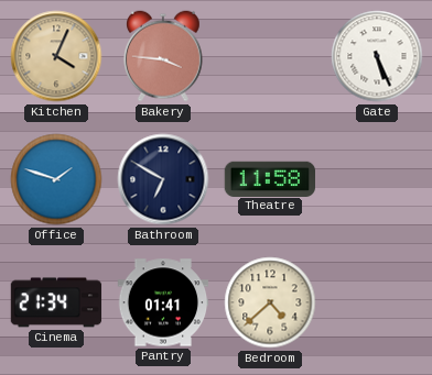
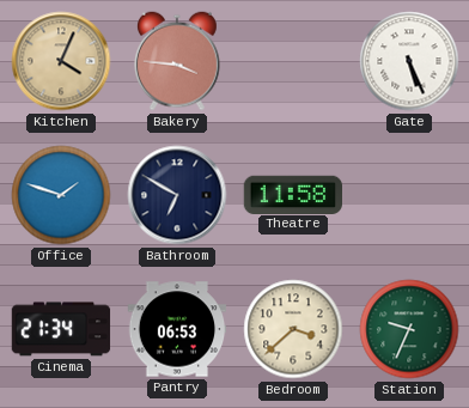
Pantry: 01:41 -> 06:53 (177, 329)
Bedroom: 4:38 -> 3:38 (293, 329)
Station: none -> 9:34 (409, 329)
